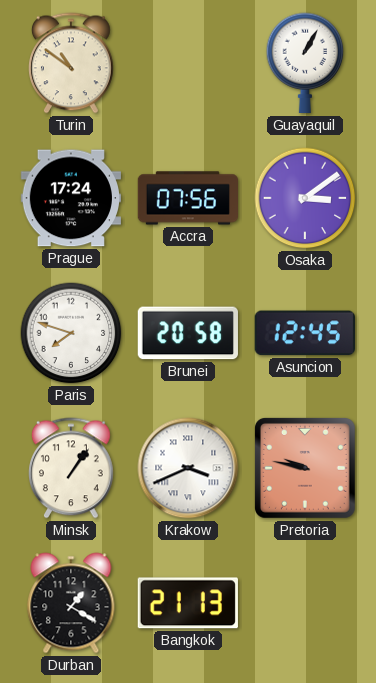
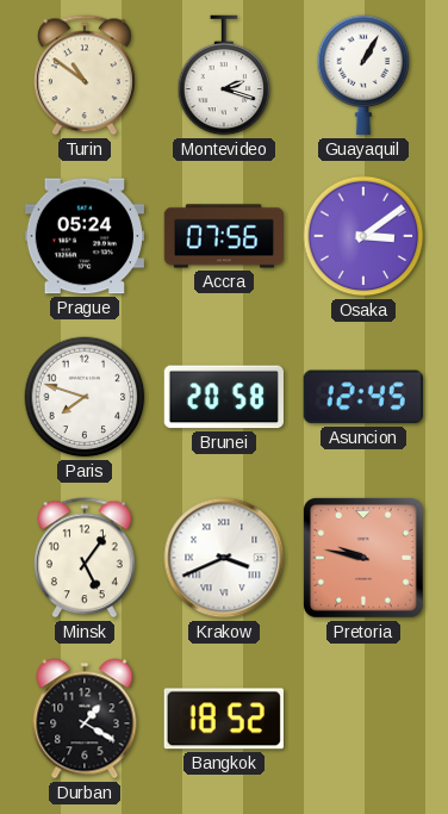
Montevideo: none -> 2:18 (224, 75)
Prague: 17:24 -> 05:24 (83, 236)
Minsk: 1:06 -> 5:06 (86, 558)
Bangkok: 21:13 -> 18:52 (224, 719)
